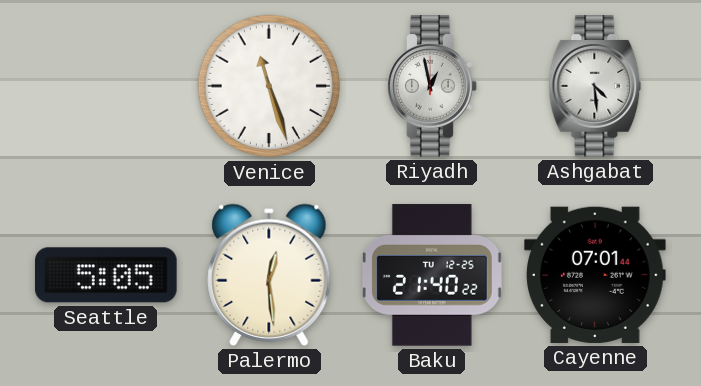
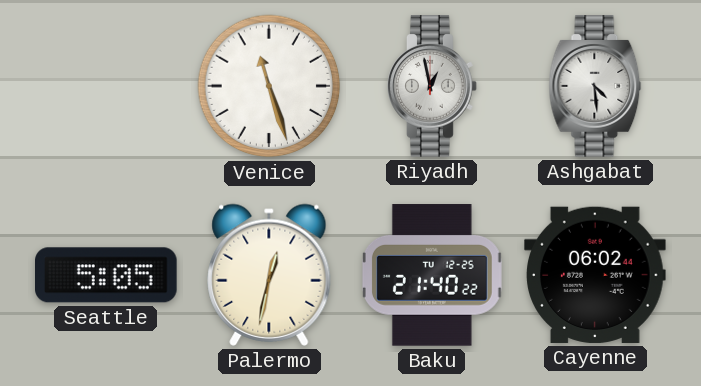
Palermo: 12:29 -> 12:32 (269, 275)
Cayenne: 07:01 -> 06:02 (596, 275)
